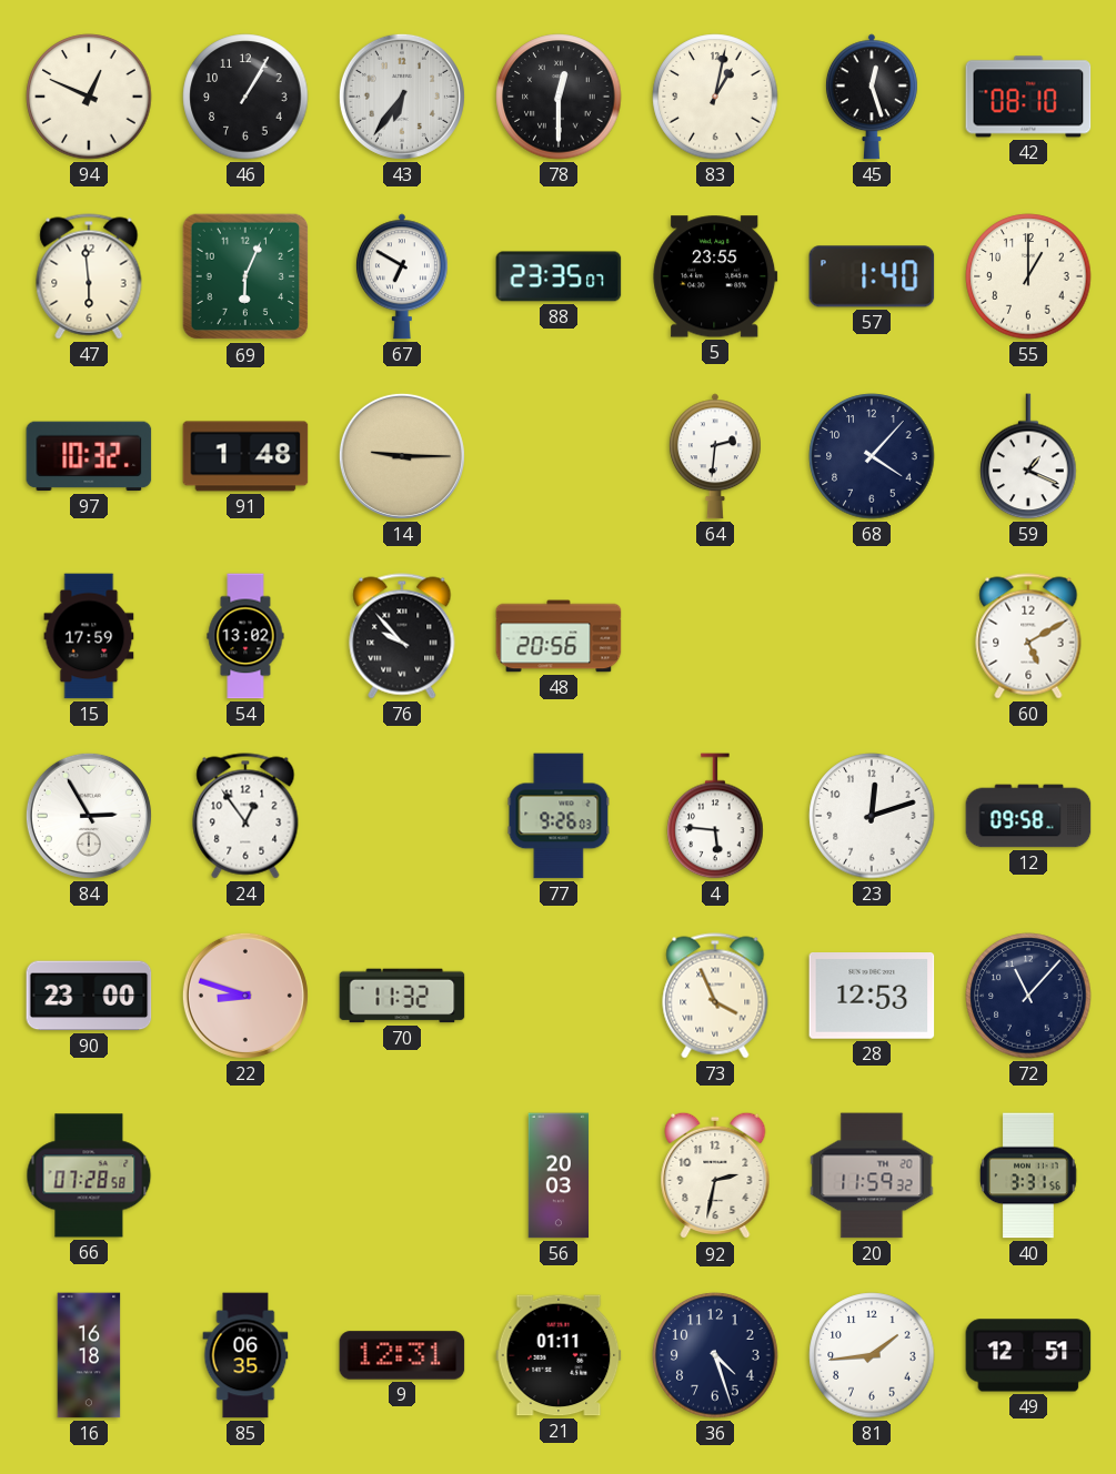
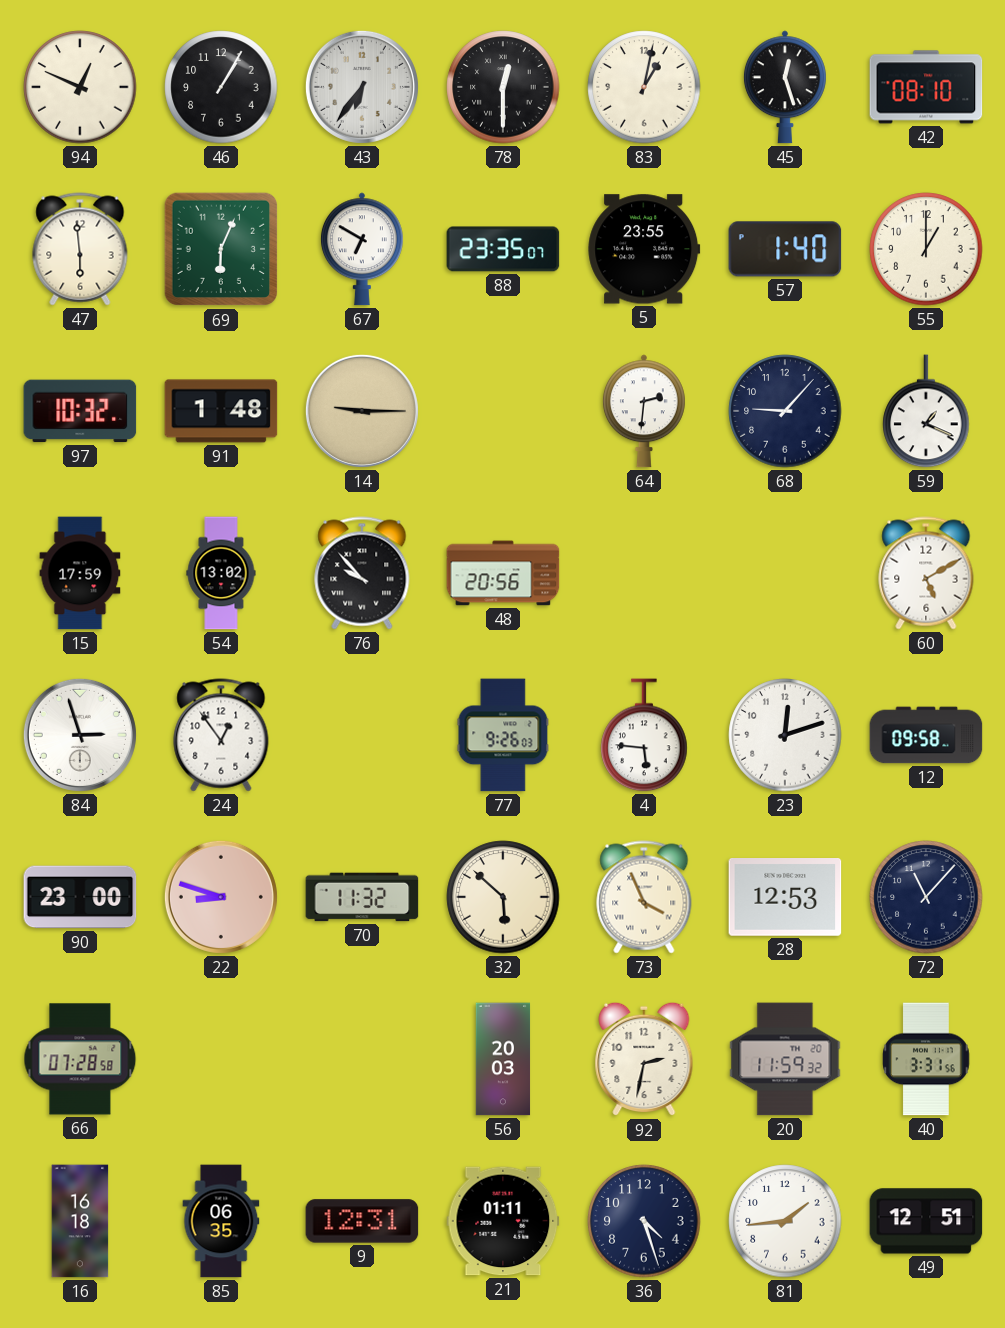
68: 4:07 -> 9:07 (785, 411)
84: 2:55 -> 2:57 (80, 735)
32: none -> 5:52 (503, 897)
